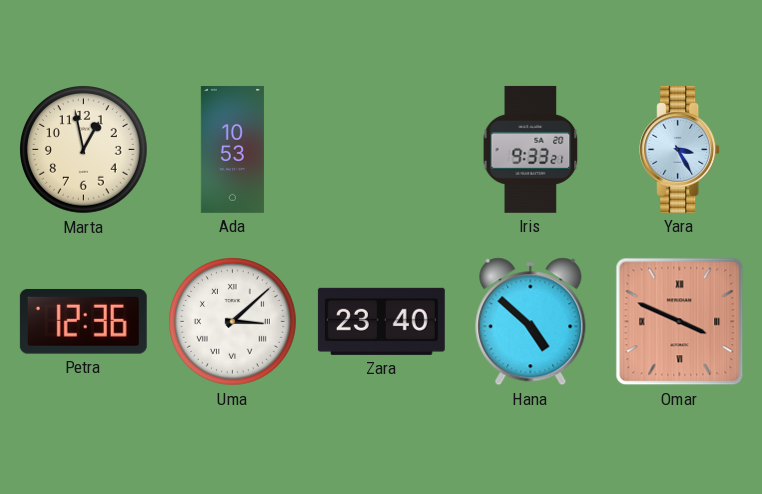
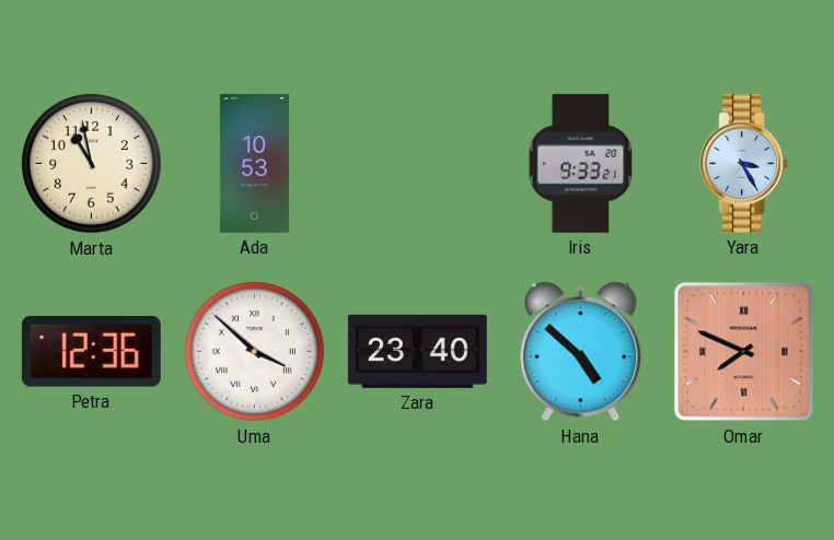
Marta: 12:58 -> 10:58 (92, 164)
Uma: 3:08 -> 3:52 (255, 352)
Omar: 3:49 -> 7:49 (744, 352)
